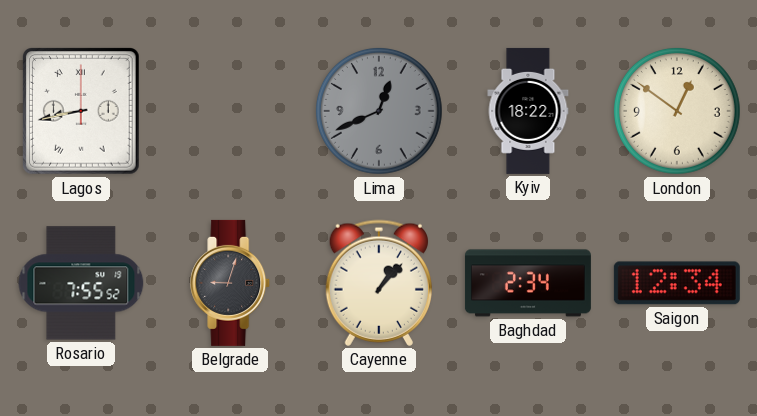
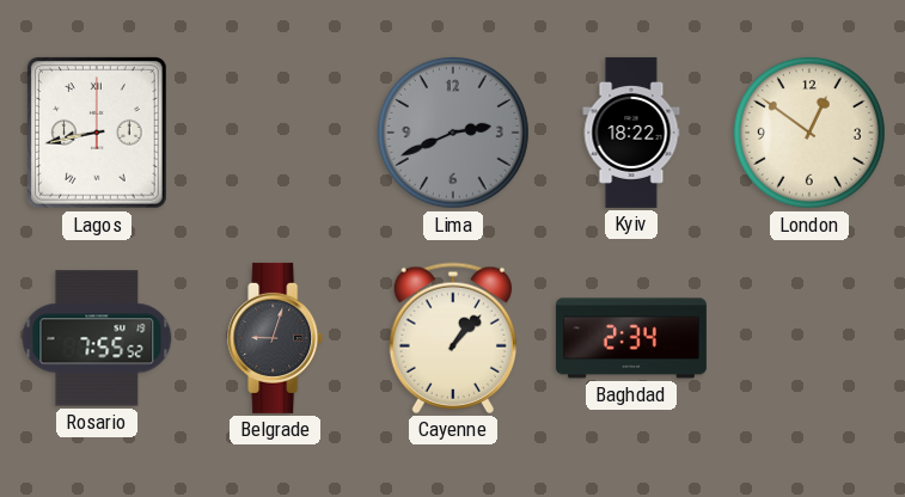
Lima: 12:41 -> 2:41 (453, 133)
Saigon: 12:34 -> none (677, 283)
